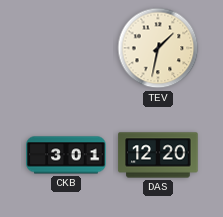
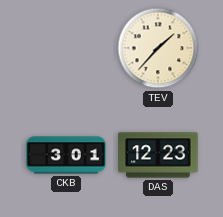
TEV: 1:32 -> 1:37 (158, 48)
DAS: 12:20 -> 12:23 (158, 155)
